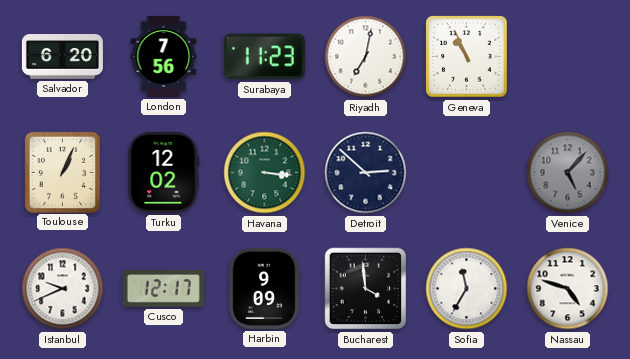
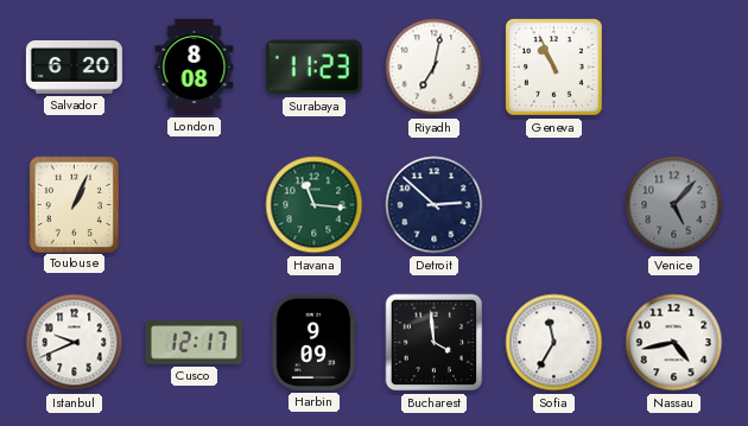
London: 7:56 -> 8:08 (195, 66)
Turku: 12:02 -> none (164, 172)
Havana: 3:16 -> 11:16 (315, 205)
Nassau: 4:48 -> 4:43 (674, 343)
